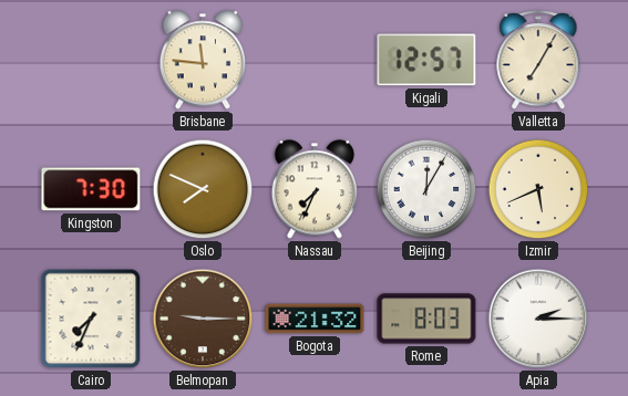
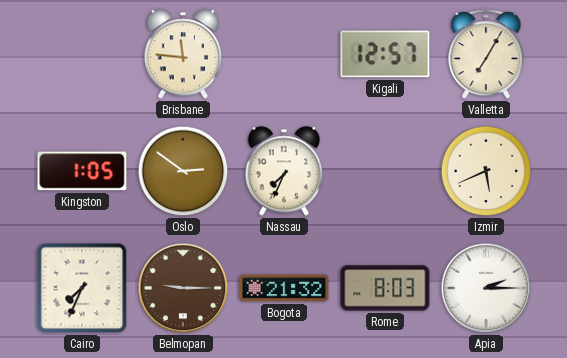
Kingston: 7:30 -> 1:05 (82, 171)
Oslo: 7:49 -> 2:51 (183, 171)
Beijing: 12:05 -> none (426, 189)
